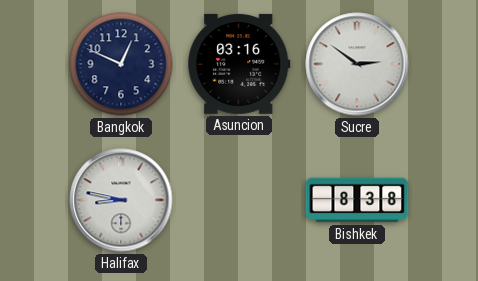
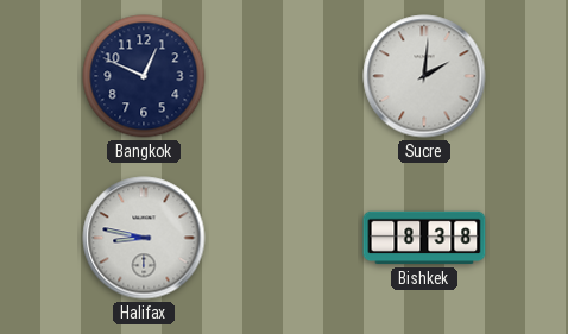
Asuncion: 03:16 -> none (239, 64)
Sucre: 2:51 -> 2:01 (424, 76)
